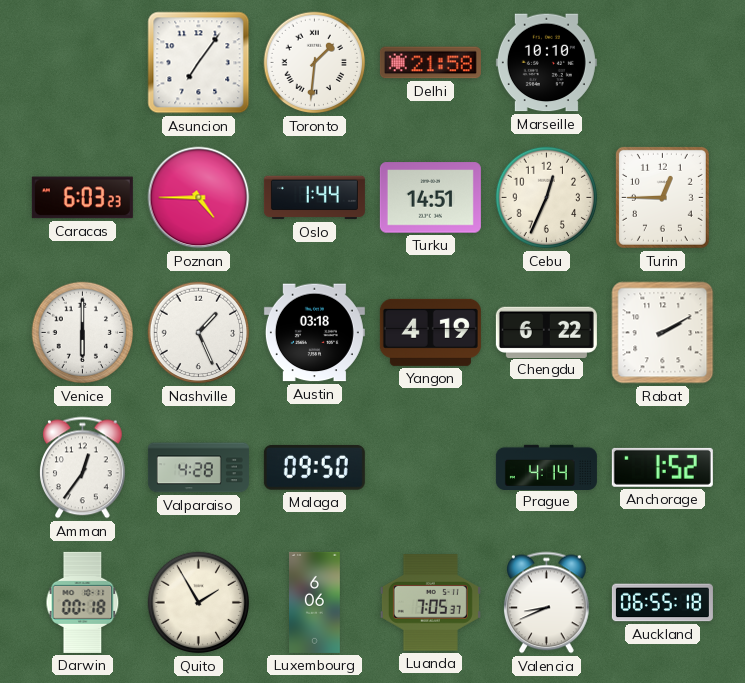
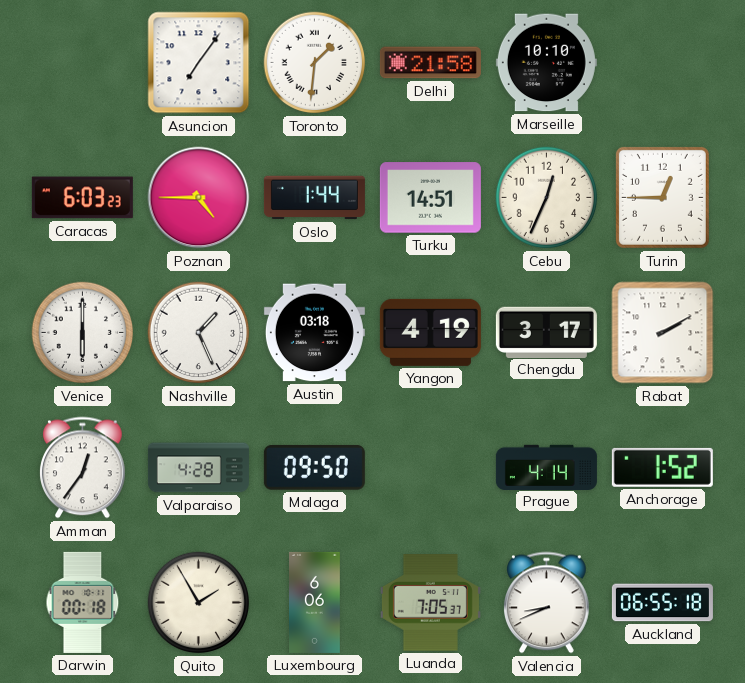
Chengdu: 6:22 -> 3:17 (546, 332)
